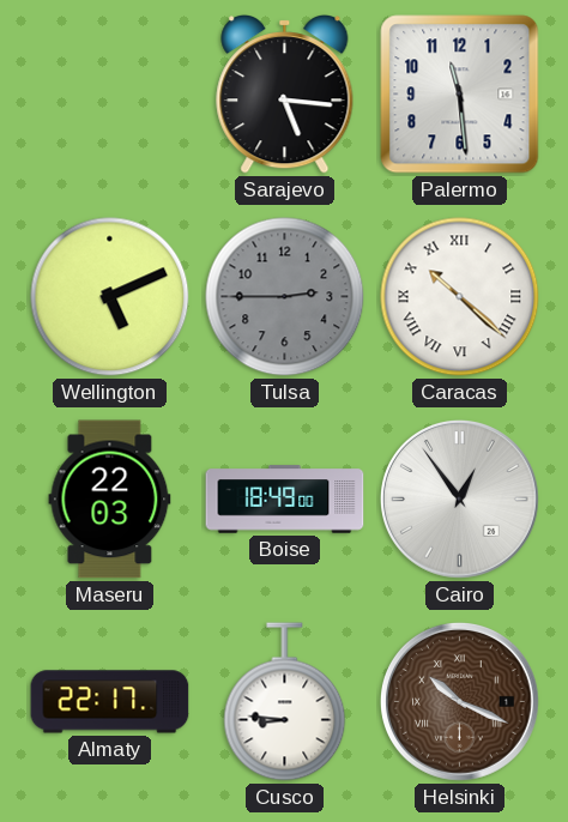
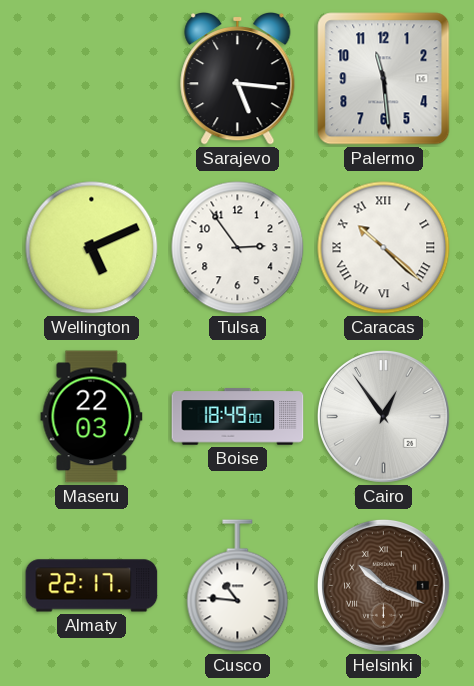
Tulsa: 2:45 -> 2:54 (238, 248)
Tulsa dial: grey -> white (238, 248)
Cusco: 8:46 -> 10:46 (238, 586)
